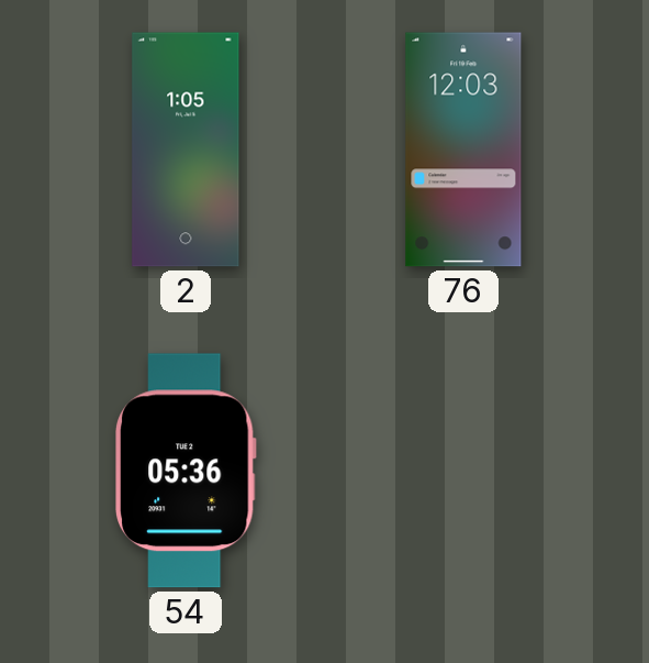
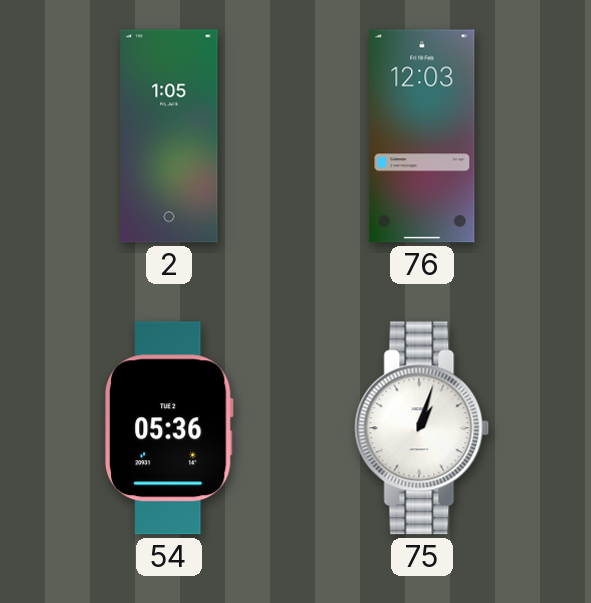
75: none -> 1:03 (422, 428)
